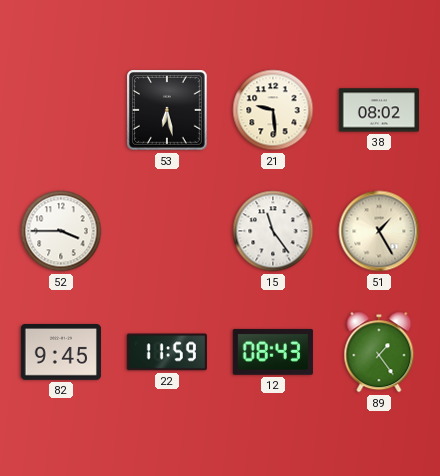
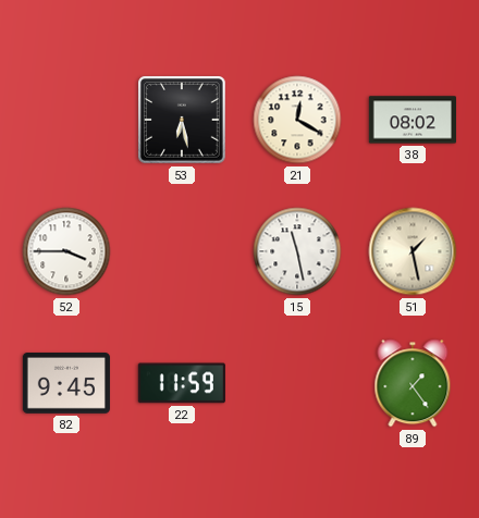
21: 9:29 -> 12:20 (297, 120)
15: 11:24 -> 11:28 (297, 251)
51: 1:25 -> 1:28 (413, 251)
12: 08:43 -> none (273, 352)
